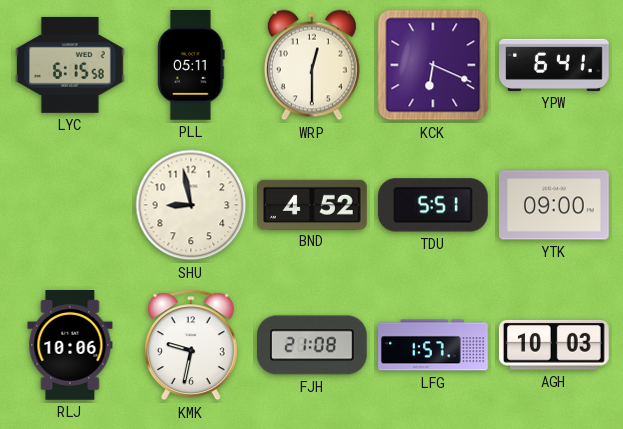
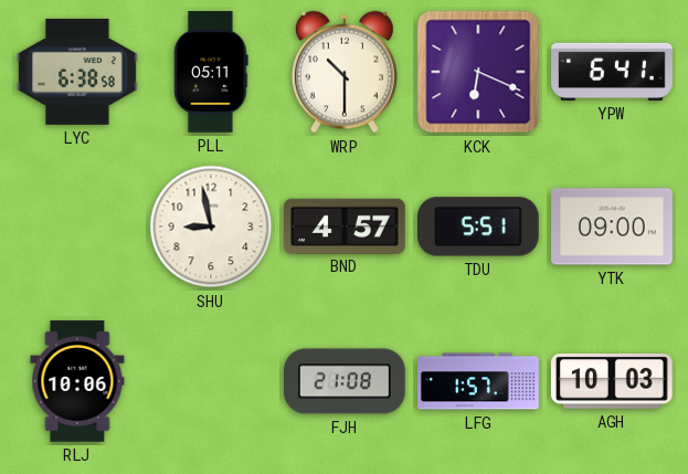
LYC: 6:15 -> 6:38 (78, 72)
WRP: 12:30 -> 10:30 (345, 72)
BND: 4:52 -> 4:57 (346, 225)
KMK: 9:32 -> none (191, 345)
